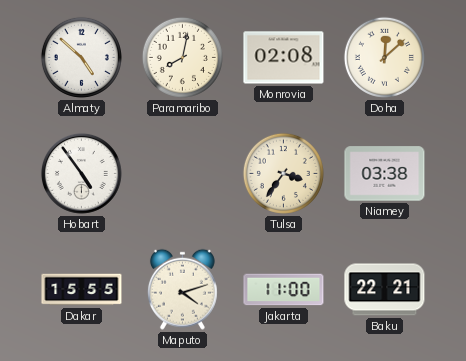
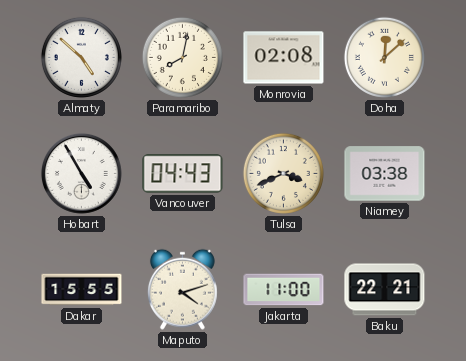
Hobart: 4:54 -> 4:55 (81, 173)
Vancouver: none -> 04:43 (183, 174)
Tulsa: 3:36 -> 3:41 (283, 173)
